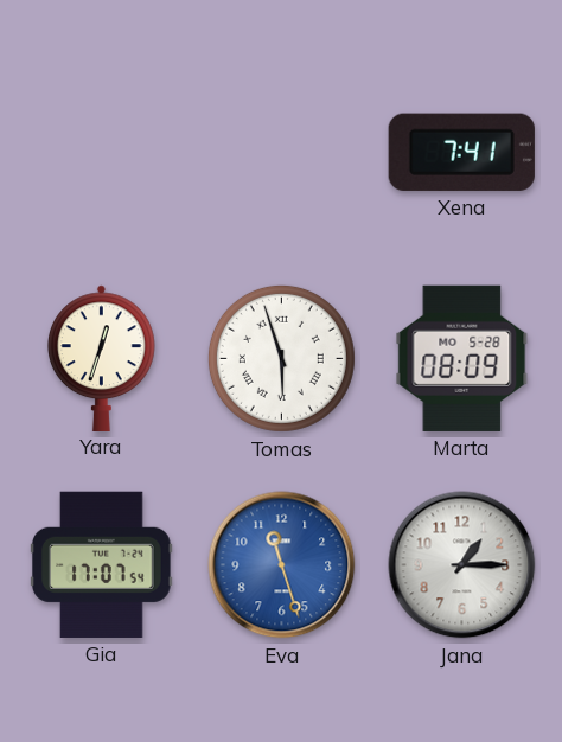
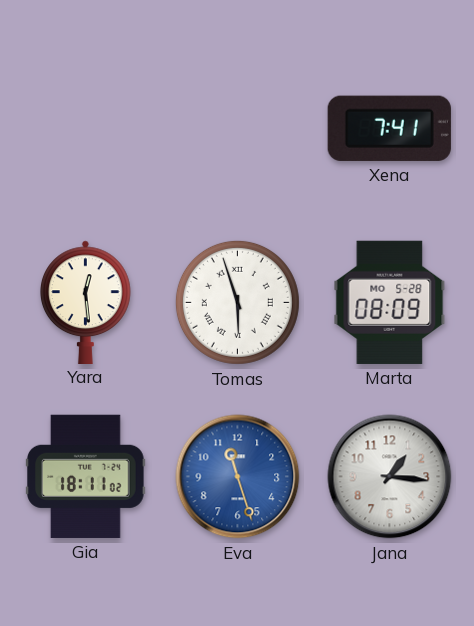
Yara: 12:33 -> 12:29 (86, 302)
Gia: 17:07 -> 18:11 (86, 476)
Jana: 1:15 -> 1:16 (390, 477)
